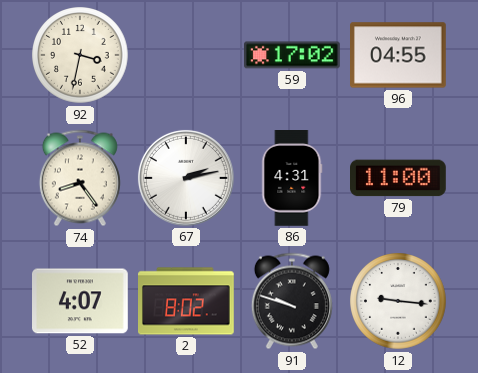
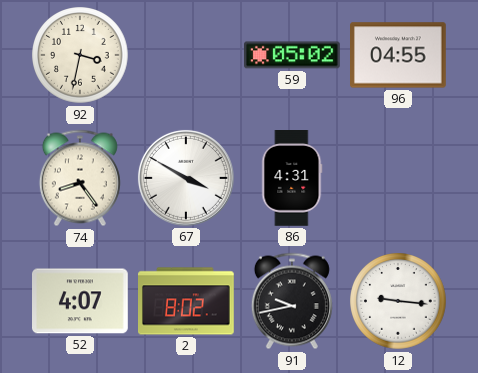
59: 17:02 -> 05:02 (293, 55)
67: 2:13 -> 3:50 (186, 178)
79: 11:00 -> none (399, 178)
91: 9:48 -> 9:43 (292, 301)
